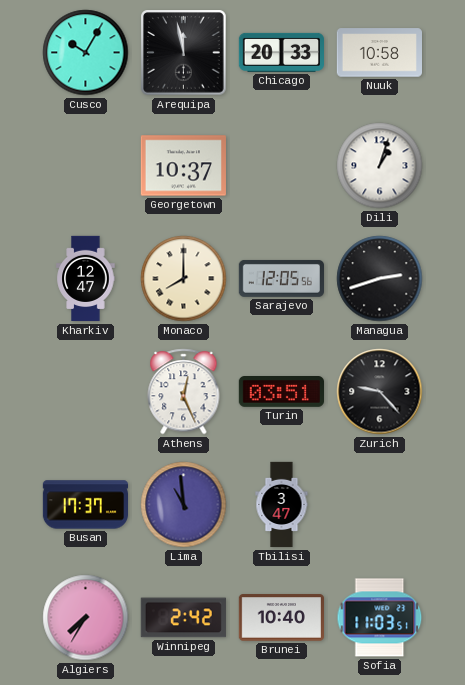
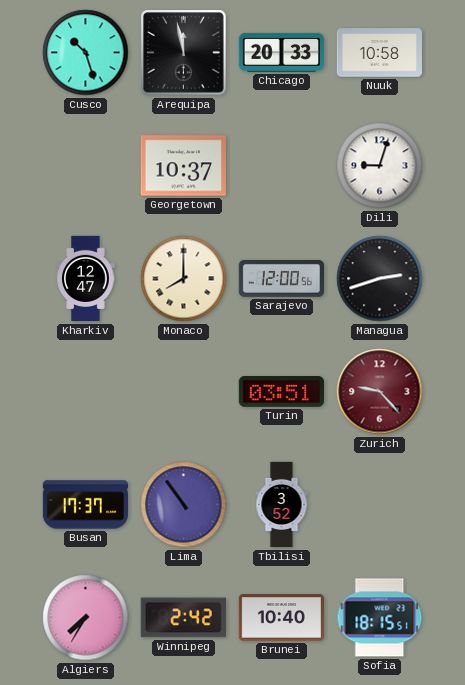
Cusco: 10:05 -> 10:27 (86, 53)
Dili: 1:03 -> 9:03 (380, 166)
Sarajevo: 12:05 -> 12:00 (281, 278)
Athens: 12:26 -> none (184, 392)
Zurich dial: black -> burgundy (380, 392)
Lima: 10:59 -> 10:54 (184, 505)
Tbilisi: 3:47 -> 3:52 (282, 505)
Sofia: 11:03 -> 18:15 (380, 618)
